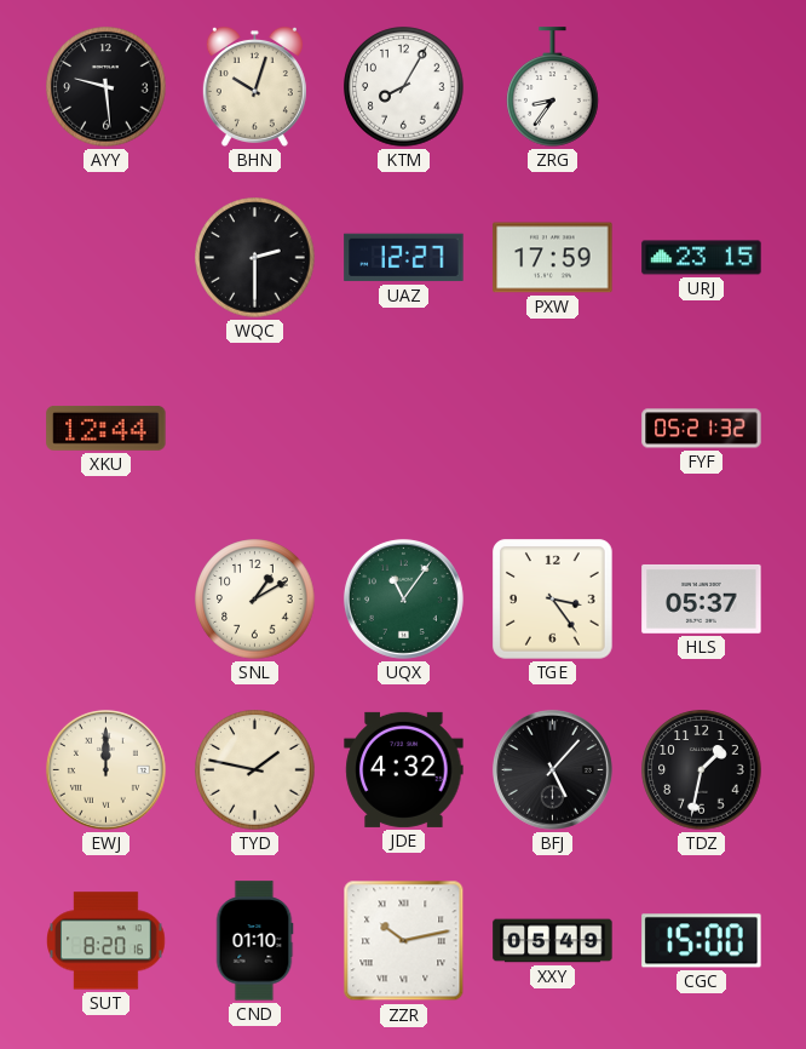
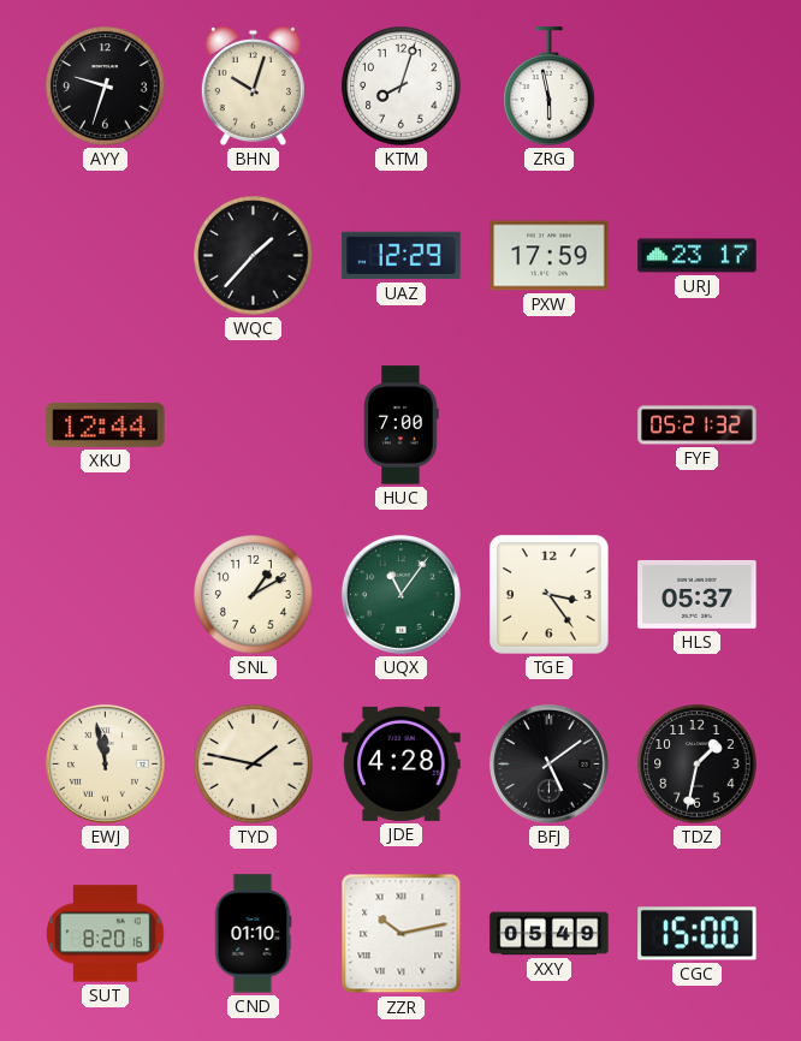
AYY: 9:29 -> 9:33 (106, 87)
KTM: 8:05 -> 8:03 (402, 87)
ZRG: 8:36 -> 5:58 (550, 87)
WQC: 2:30 -> 1:37 (254, 256)
UAZ: 12:27 -> 12:29 (402, 256)
URJ: 23:15 -> 23:17 (698, 256)
HUC: none -> 7:00 (402, 426)
EWJ: 12:00 -> 11:58 (105, 763)
JDE: 4:32 -> 4:28 (402, 763)
BFJ: 5:07 -> 5:09 (548, 763)
